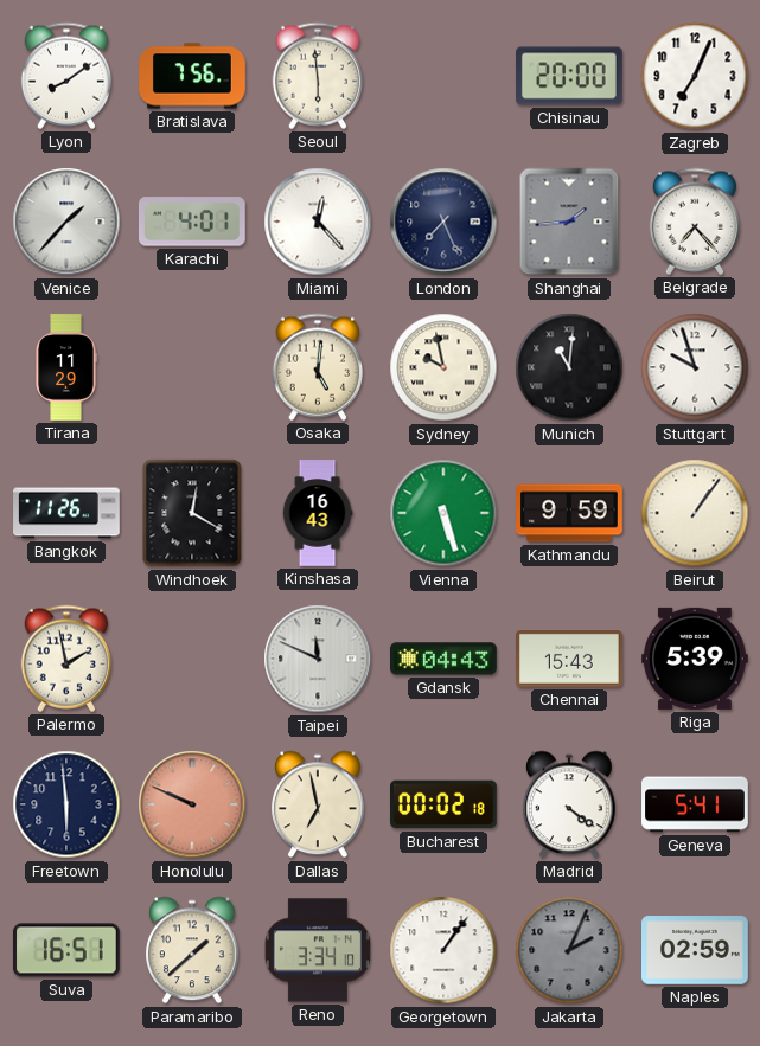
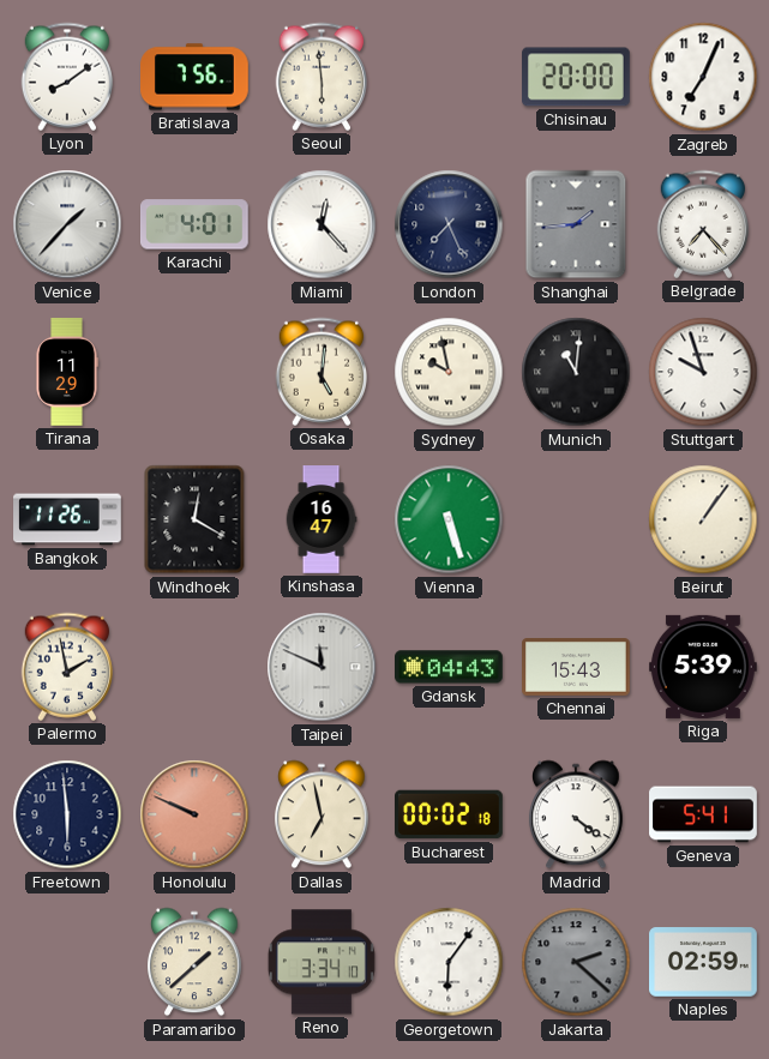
Kinshasa: 16:43 -> 16:47 (322, 519)
Kathmandu: 9:59 -> none (570, 513)
Suva: 16:51 -> none (66, 950)
Georgetown: 1:06 -> 6:06 (449, 962)
Jakarta: 2:04 -> 2:22 (576, 962)
